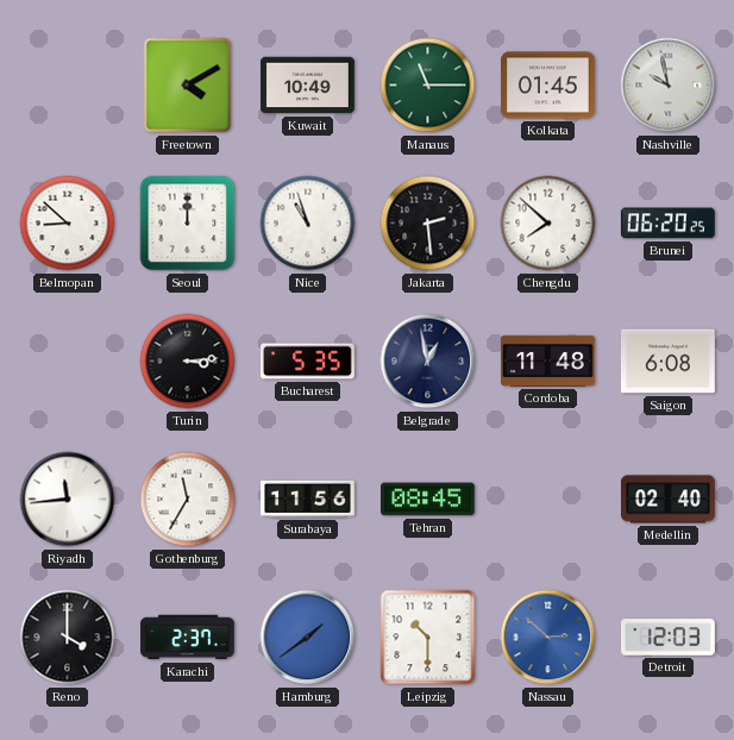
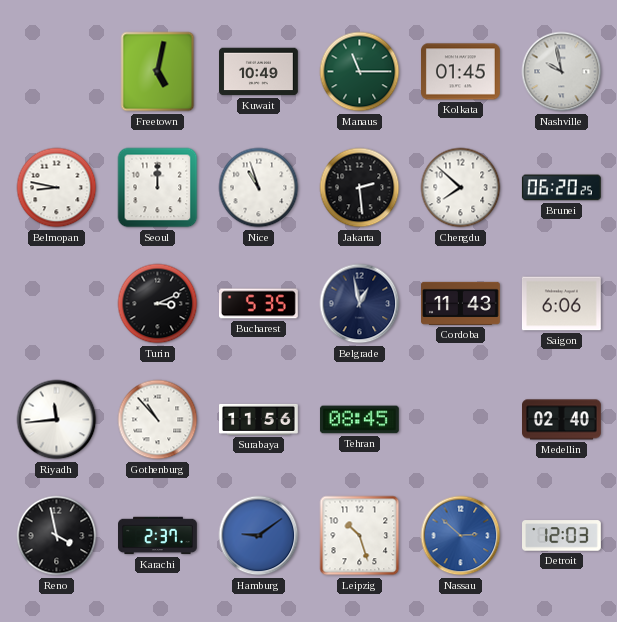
Freetown: 4:10 -> 5:02 (158, 72)
Belmopan: 8:52 -> 8:47 (57, 188)
Turin: 3:14 -> 3:11 (158, 304)
Cordoba: 11:48 -> 11:43 (461, 303)
Saigon: 6:08 -> 6:06 (561, 304)
Gothenburg: 11:35 -> 10:53 (158, 420)
Reno: 4:00 -> 3:58 (57, 536)
Hamburg: 1:39 -> 9:09 (259, 536)
Leipzig: 10:30 -> 10:27 (360, 536)
